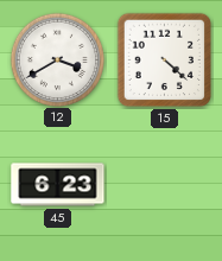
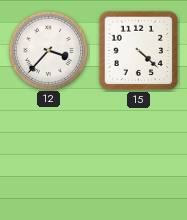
12: 3:40 -> 3:37 (48, 50)
45: 6:23 -> none (58, 185)
